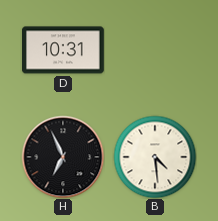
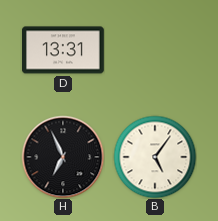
D: 10:31 -> 13:31 (64, 50)
B: 4:29 -> 5:06 (155, 157)
